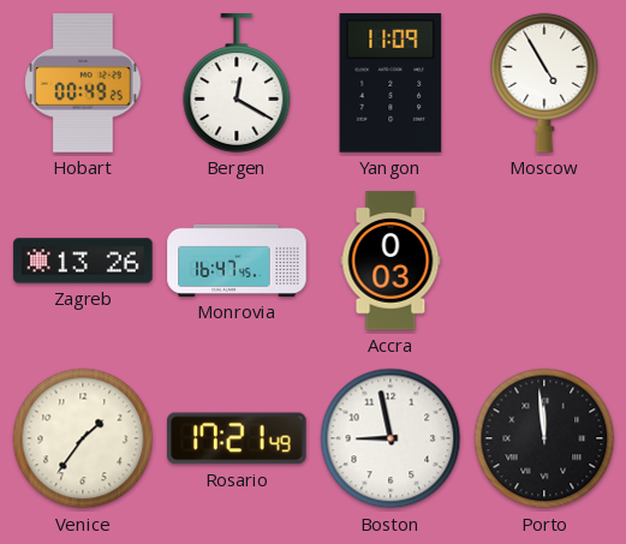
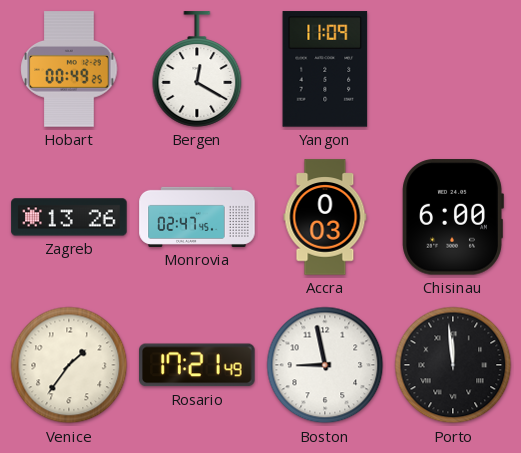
Moscow: 4:55 -> none (544, 83)
Monrovia: 16:47 -> 02:47 (197, 217)
Chisinau: none -> 6:00 (453, 217)
